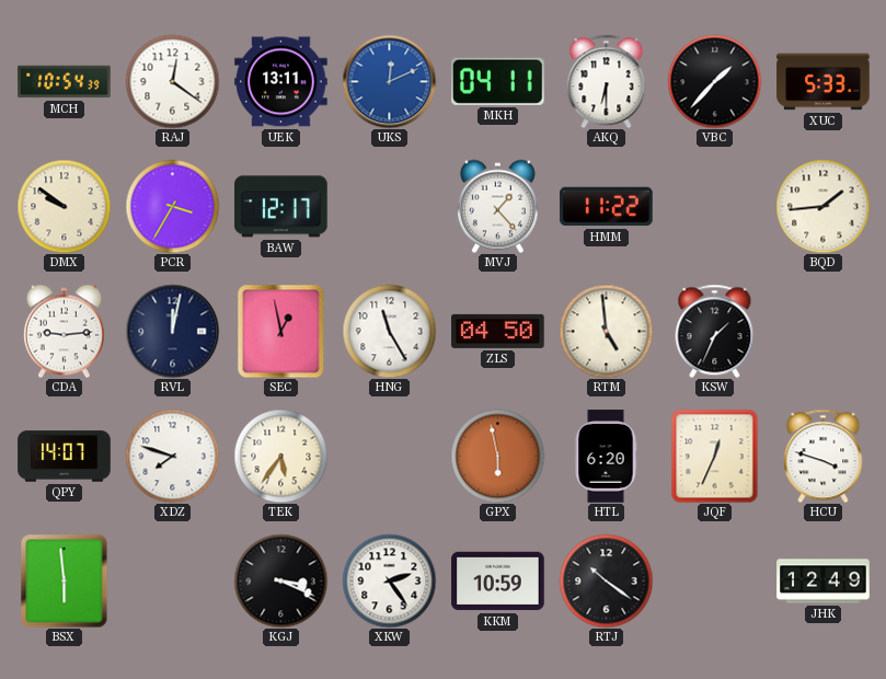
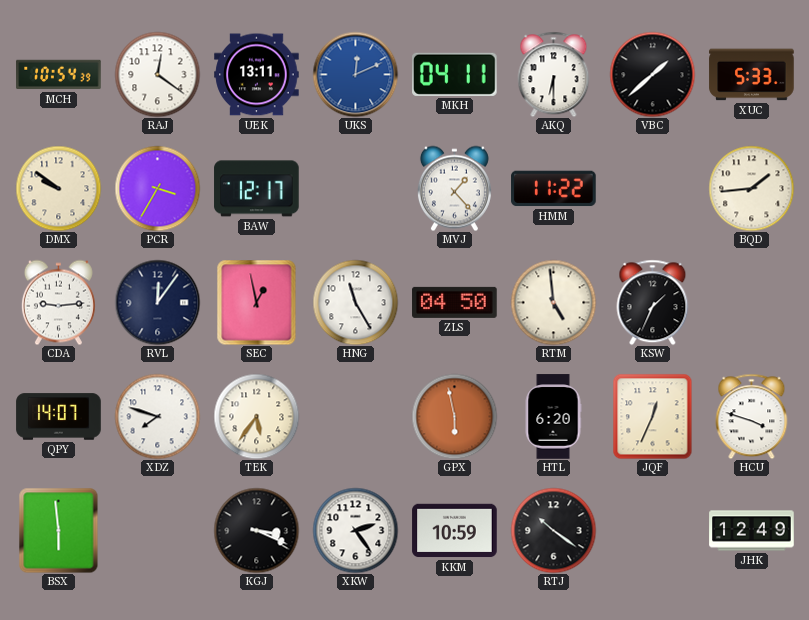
VBC: 1:37 -> 1:38 (652, 74)
RVL: 12:02 -> 12:06 (157, 302)
